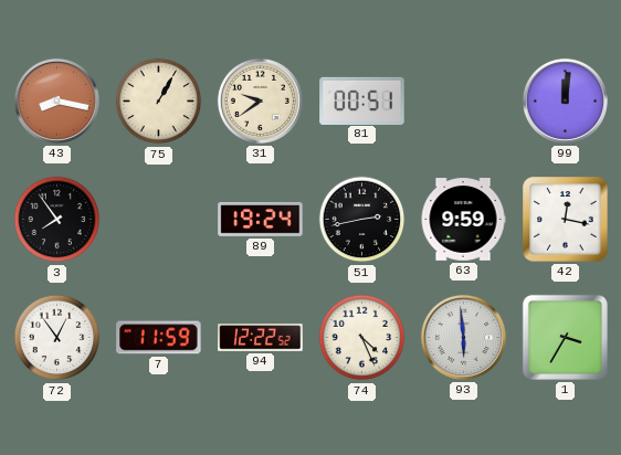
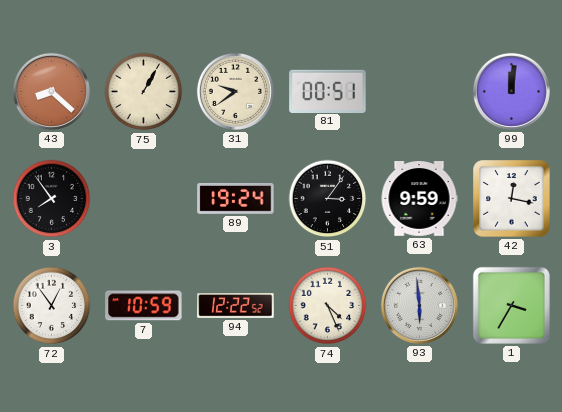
43: 8:17 -> 8:22 (51, 91)
51: 2:43 -> 3:06 (328, 199)
7: 11:59 -> 10:59 (144, 306)
